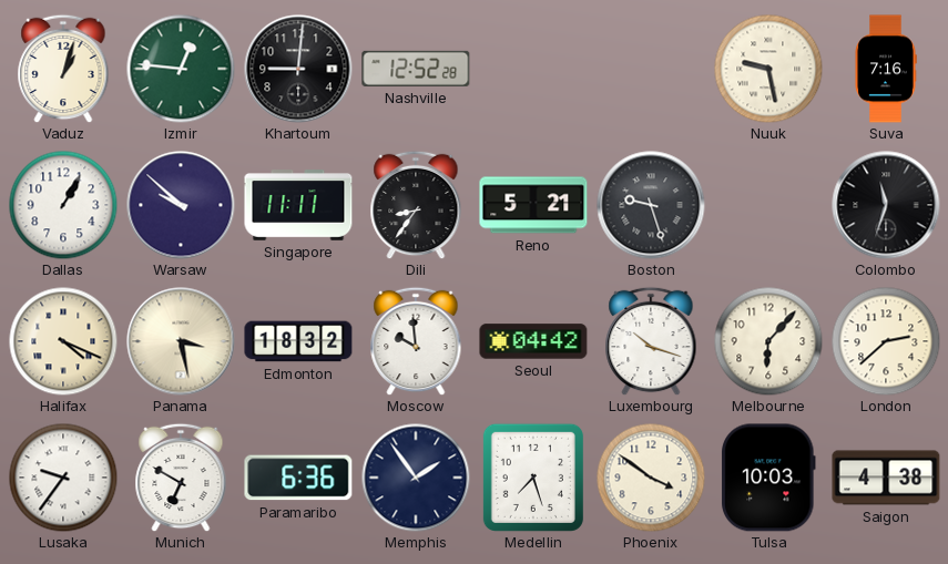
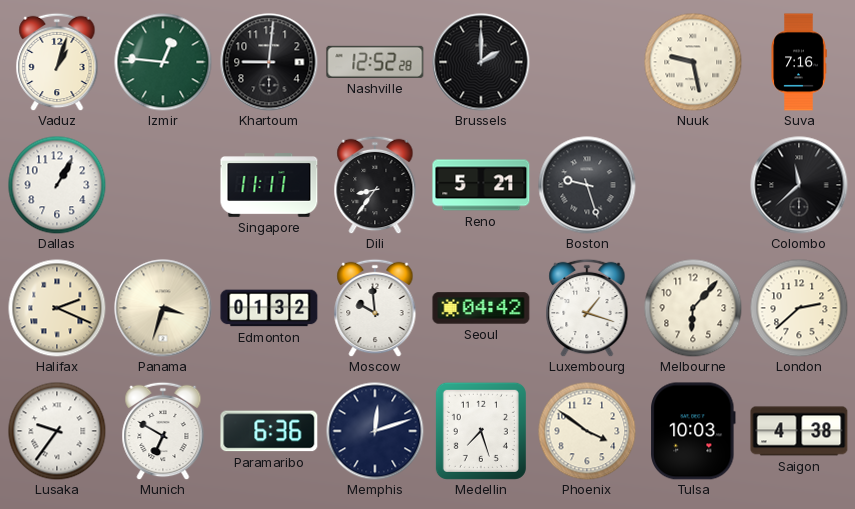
Brussels: none -> 2:00 (481, 62)
Warsaw: 9:52 -> none (181, 205)
Colombo: 11:33 -> 11:38 (799, 185)
Halifax: 4:19 -> 2:19 (57, 308)
Panama: 3:28 -> 3:33 (163, 308)
Edmonton: 18:32 -> 01:32 (269, 308)
Luxembourg: 10:18 -> 1:18 (587, 308)
Memphis: 1:54 -> 12:12 (375, 431)
